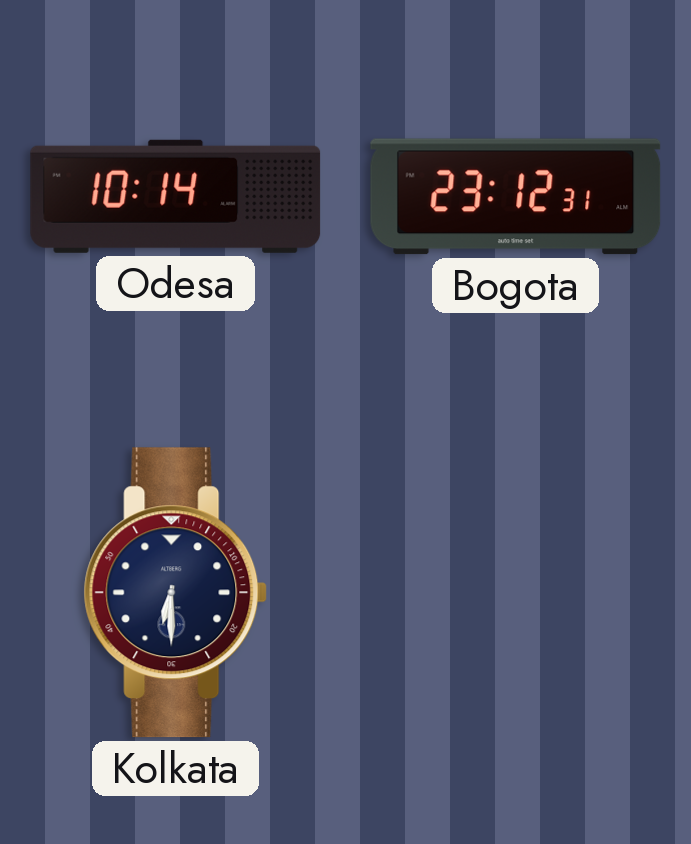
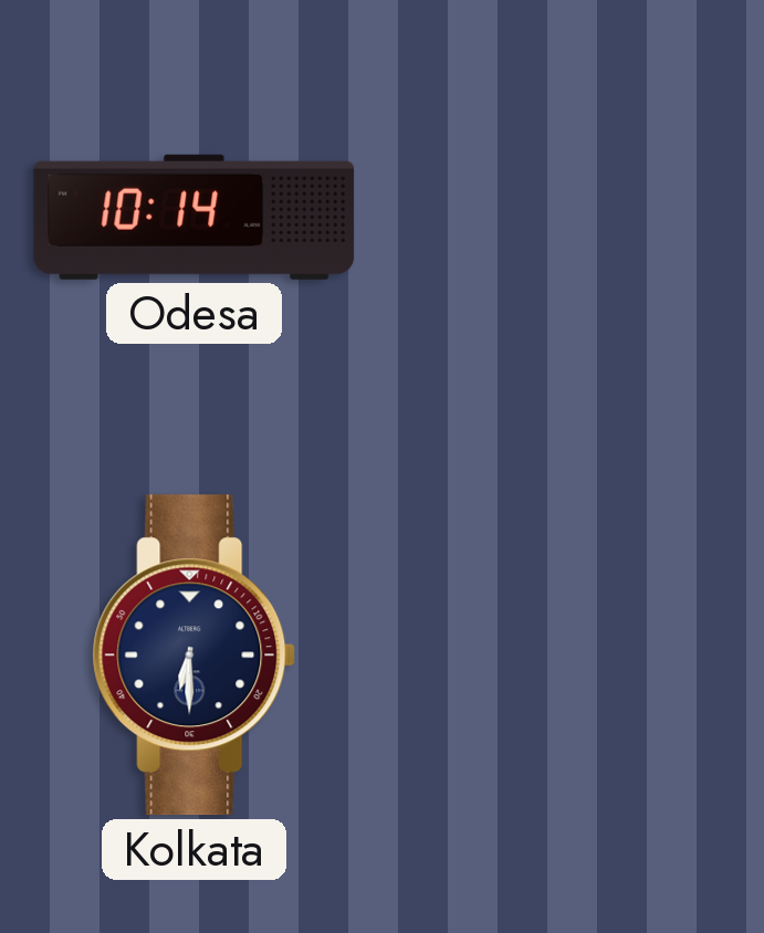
Bogota: 23:12 -> none (516, 197)
